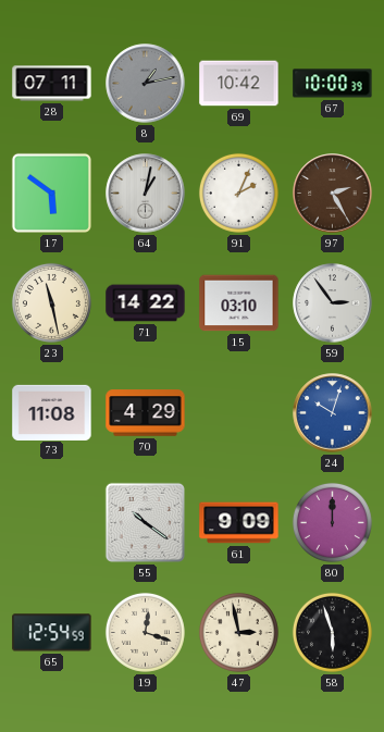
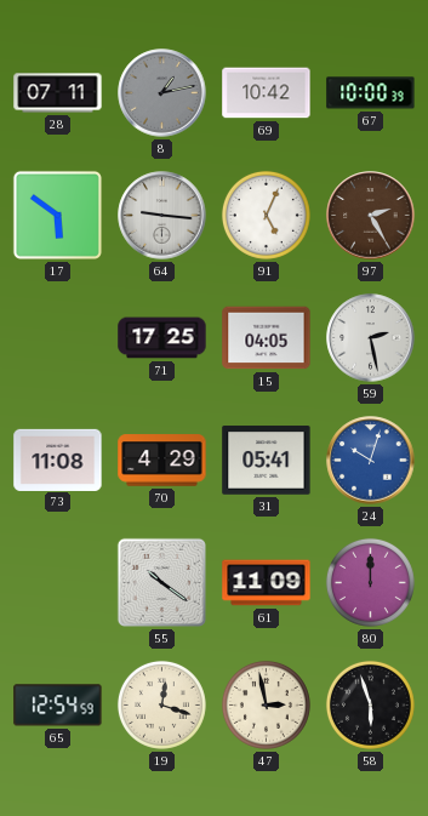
64: 1:02 -> 9:16 (162, 216)
91: 2:04 -> 5:04 (266, 215)
23: 11:28 -> none (51, 302)
71: 14:22 -> 17:25 (162, 338)
15: 03:10 -> 04:05 (267, 338)
59: 2:54 -> 2:28 (371, 338)
31: none -> 05:41 (267, 461)
61: 9:09 -> 11:09 (267, 583)
